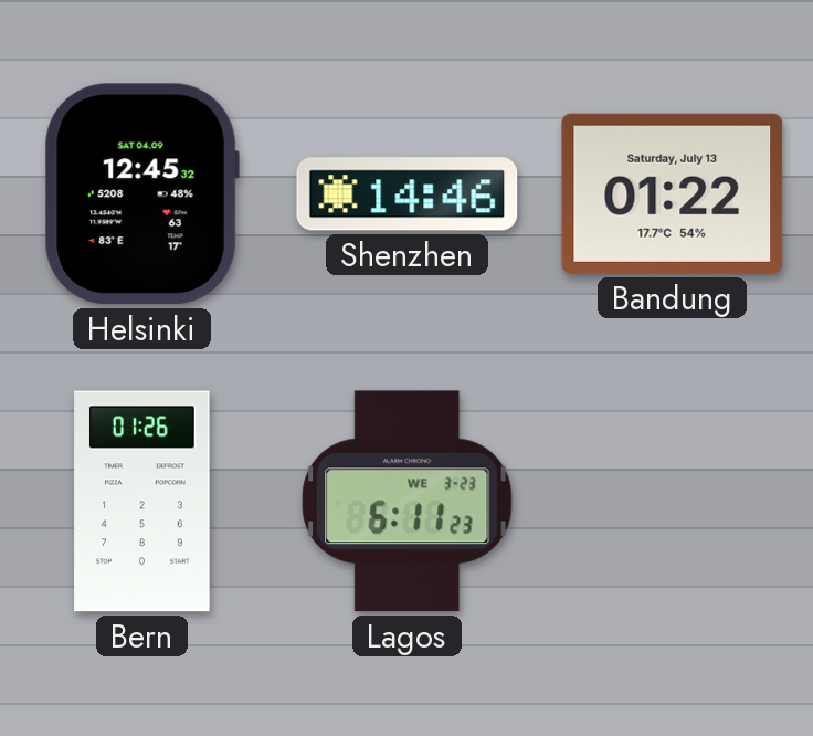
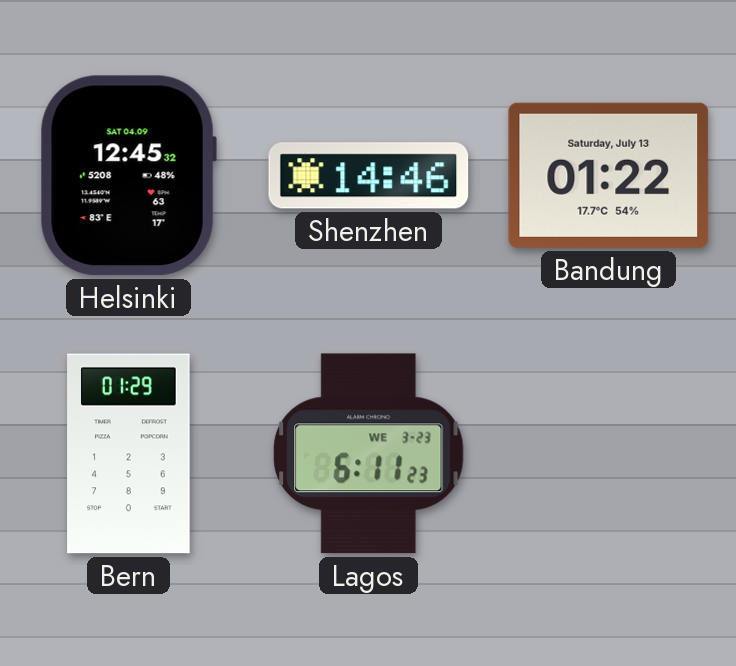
Bern: 01:26 -> 01:29 (129, 454)
